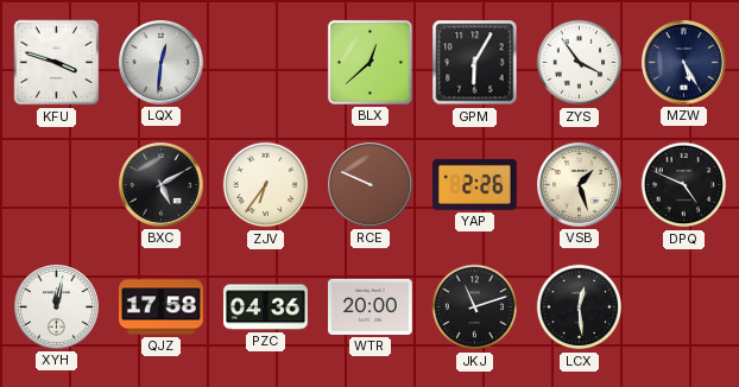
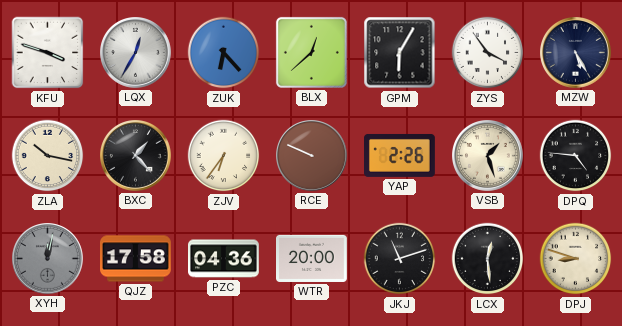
LQX: 12:31 -> 12:35 (136, 53)
ZUK: none -> 6:23 (224, 53)
ZLA: none -> 10:17 (48, 156)
BXC: 5:10 -> 1:23 (136, 156)
DPQ: 4:49 -> 4:46 (576, 156)
XYH dial: white -> grey (48, 259)
DPJ: none -> 8:48 (576, 259)
